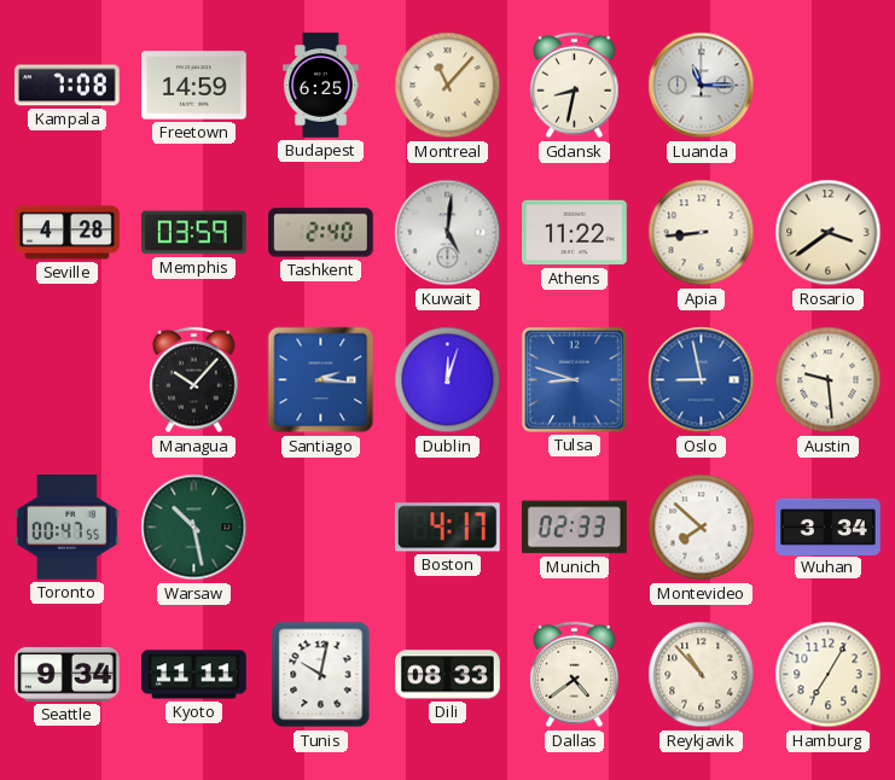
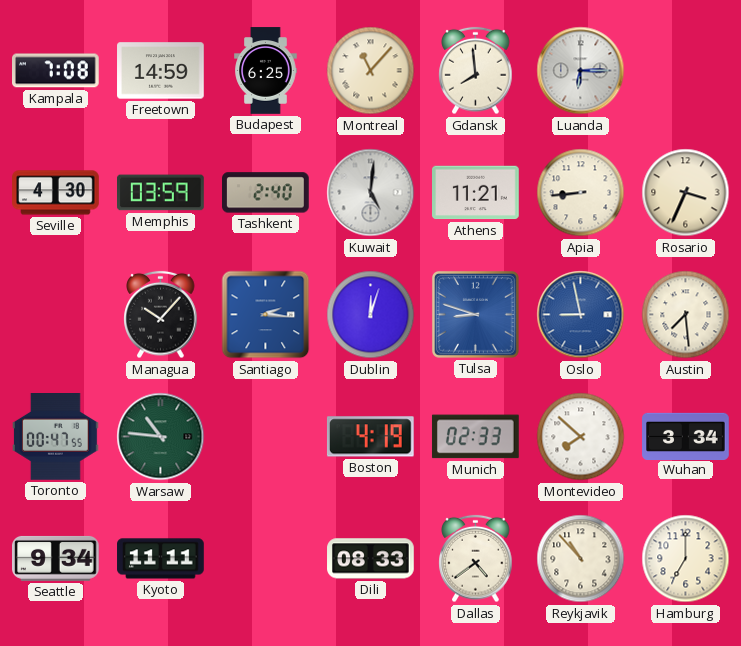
Gdansk: 8:32 -> 7:59 (476, 71)
Luanda: 11:15 -> 6:15 (581, 71)
Seville: 4:28 -> 4:30 (56, 193)
Athens: 11:22 -> 11:21 (476, 193)
Rosario: 3:39 -> 3:34 (686, 193)
Austin: 9:29 -> 7:29 (686, 315)
Warsaw: 10:28 -> 10:46 (161, 437)
Boston: 4:17 -> 4:19 (370, 437)
Tunis: 10:02 -> none (321, 675)
Hamburg: 7:05 -> 7:00 (686, 559)
